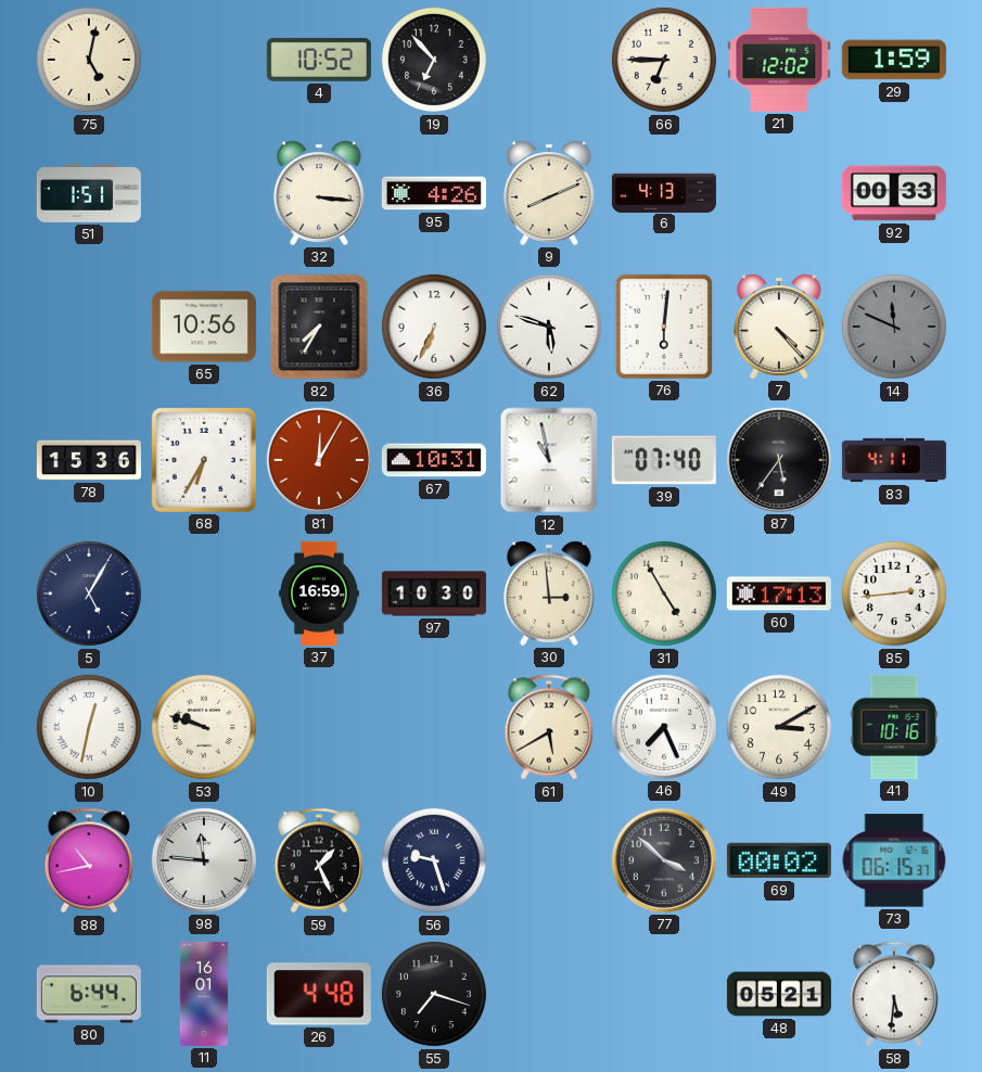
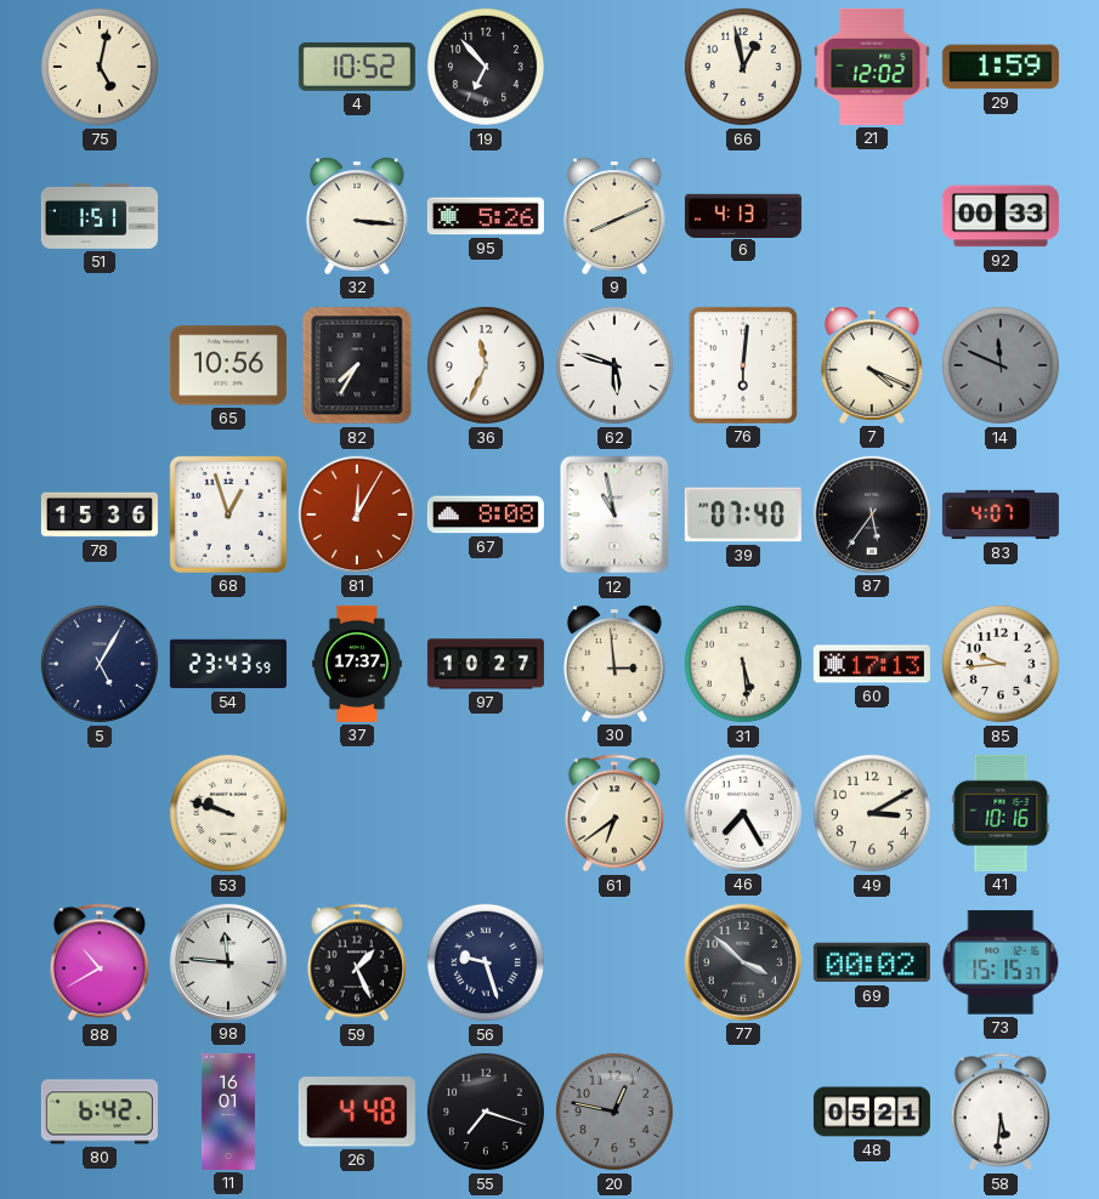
66: 6:45 -> 12:58 (743, 67)
95: 4:26 -> 5:26 (486, 216)
36: 6:34 -> 11:34 (486, 365)
7: 4:23 -> 4:19 (872, 365)
68: 6:35 -> 12:57 (228, 515)
67: 10:31 -> 8:08 (486, 515)
83: 4:11 -> 4:07 (1001, 515)
54: none -> 23:43 (228, 664)
37: 16:59 -> 17:37 (357, 664)
97: 10:30 -> 10:27 (486, 664)
31: 4:55 -> 5:29 (743, 664)
85: 2:44 -> 9:44 (1001, 664)
10: 12:32 -> none (89, 727)
61: 5:40 -> 6:39 (613, 813)
46: 7:26 -> 7:25 (743, 813)
88: 10:43 -> 10:40 (98, 962)
73: 06:15 -> 15:15 (1001, 962)
80: 6:44 -> 6:42 (100, 1112)
20: none -> 12:47 (614, 1112)
